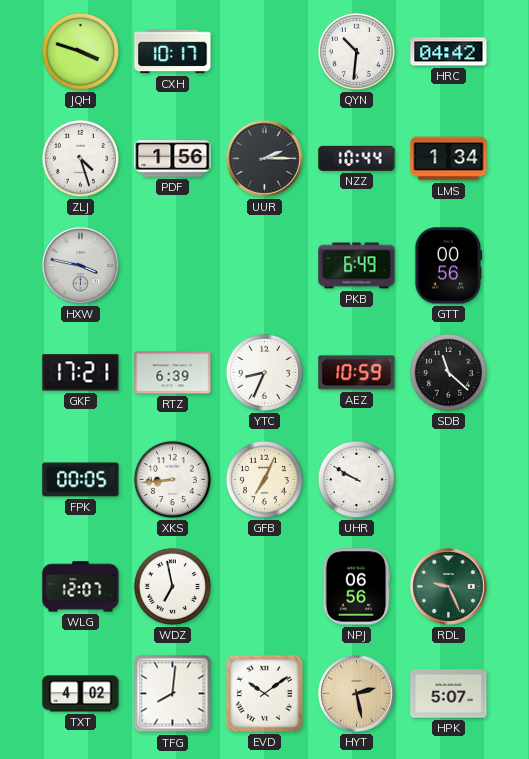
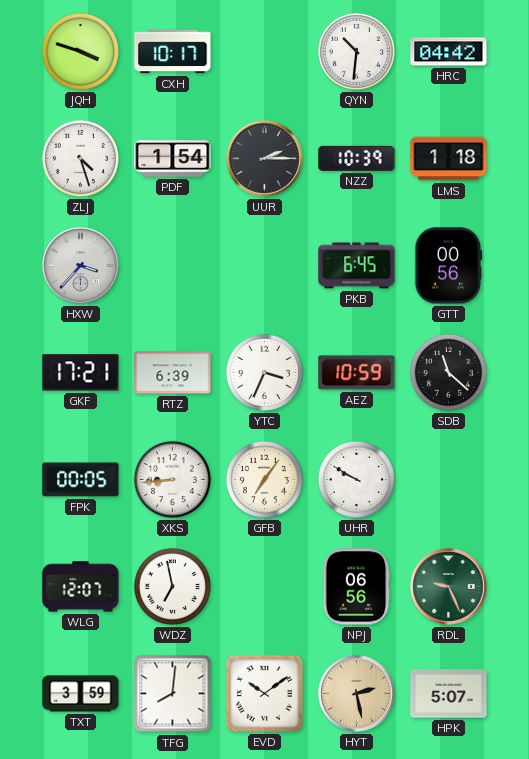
PDF: 1:56 -> 1:54 (173, 159)
NZZ: 10:44 -> 10:39 (357, 158)
LMS: 1:34 -> 1:18 (449, 159)
HXW: 3:47 -> 3:37 (81, 266)
PKB: 6:49 -> 6:45 (357, 266)
YTC: 8:34 -> 3:34 (264, 372)
GFB: 7:04 -> 7:06 (264, 479)
TXT: 4:02 -> 3:59 (81, 694)
